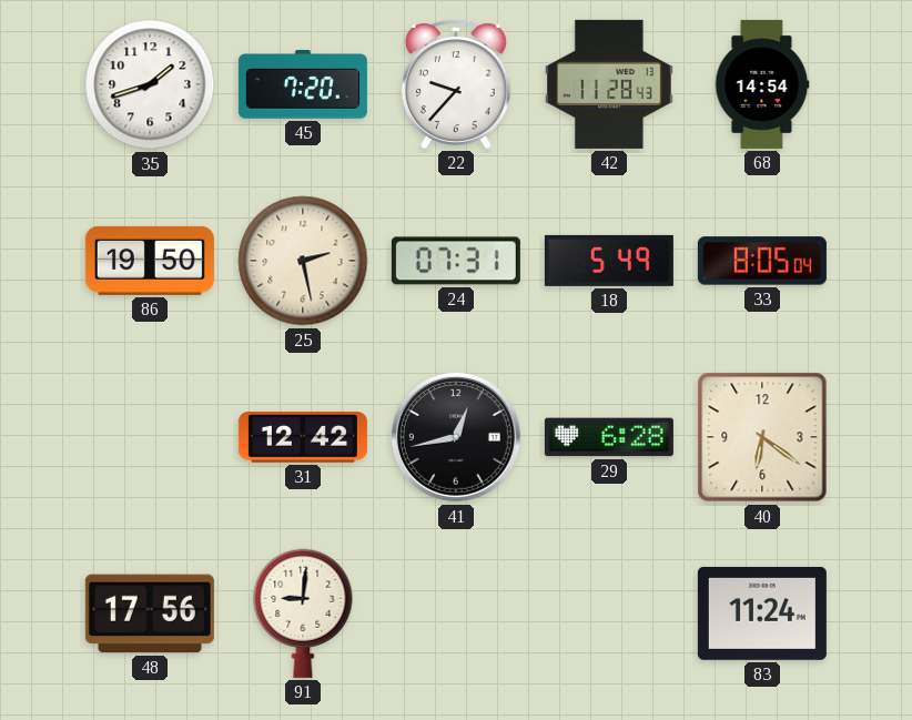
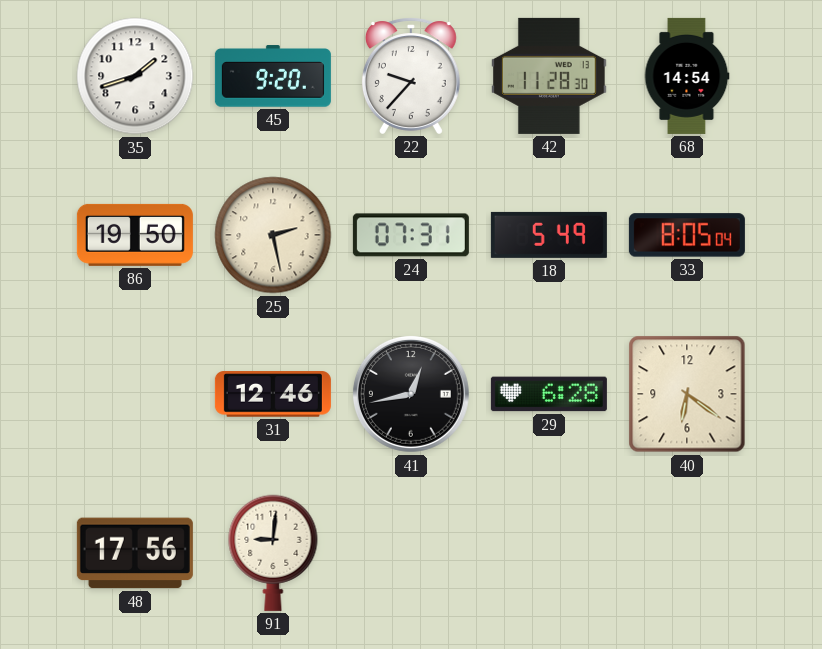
45: 7:20 -> 9:20 (273, 76)
42: 11:28:43 -> 11:28:30 (550, 76)
31: 12:42 -> 12:46 (273, 394)
83: 11:24 -> none (762, 613)
